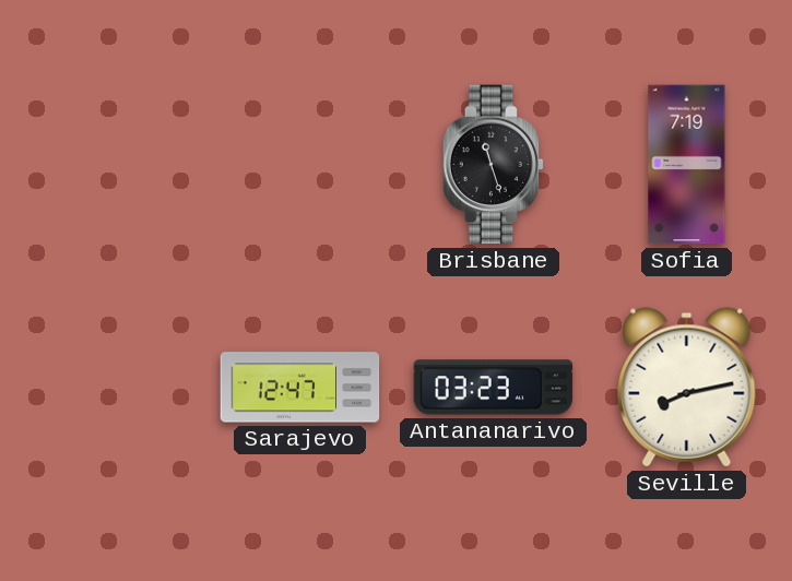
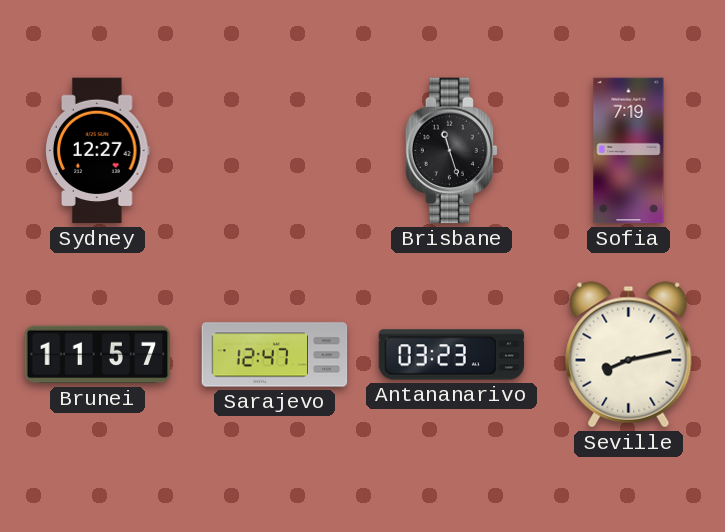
Sydney: none -> 12:27 (98, 151)
Brunei: none -> 11:57 (98, 355)
